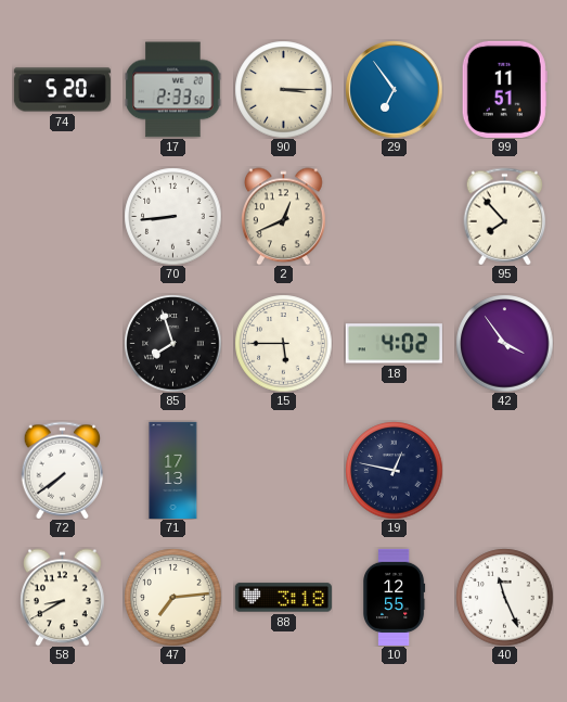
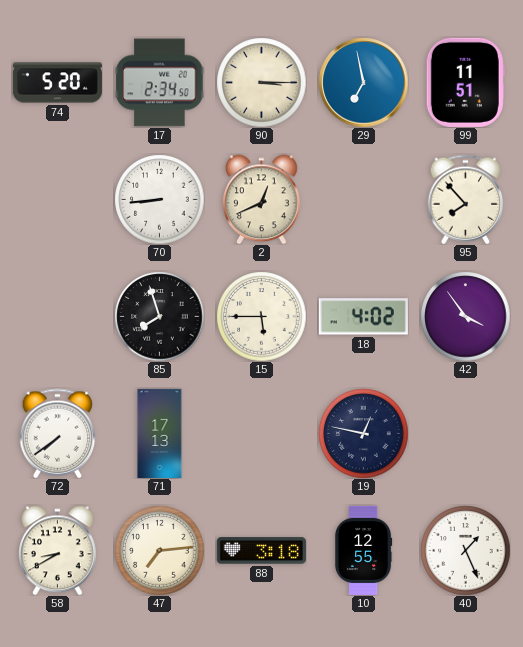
17: 2:33 -> 2:34 (159, 83)
29: 6:54 -> 6:58 (363, 82)
40: 11:26 -> 1:26 (465, 550)
